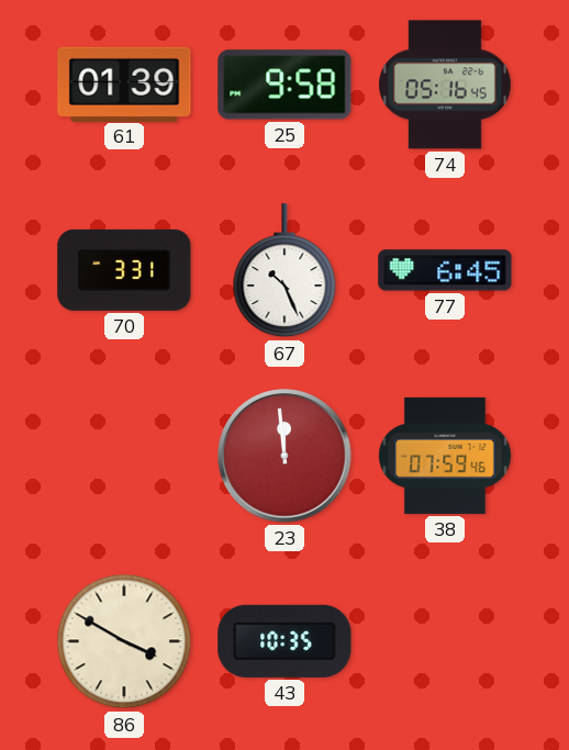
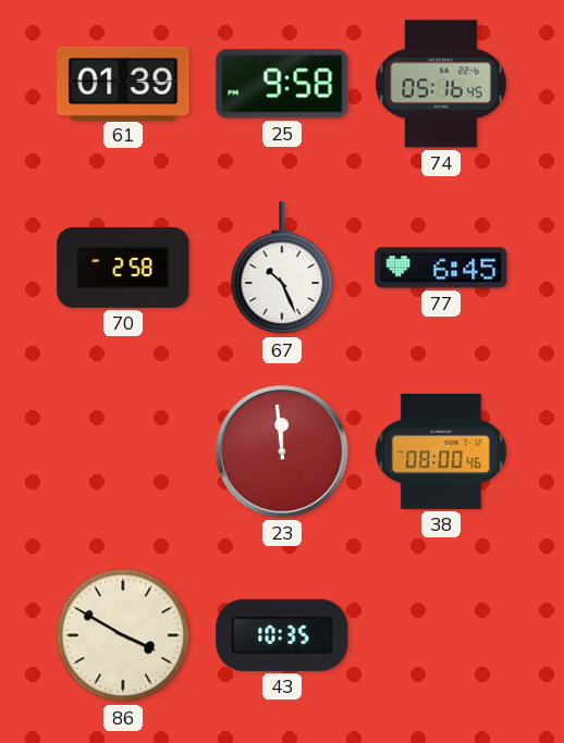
70: 3:31 -> 2:58 (123, 268)
38: 07:59 -> 08:00 (441, 451)
